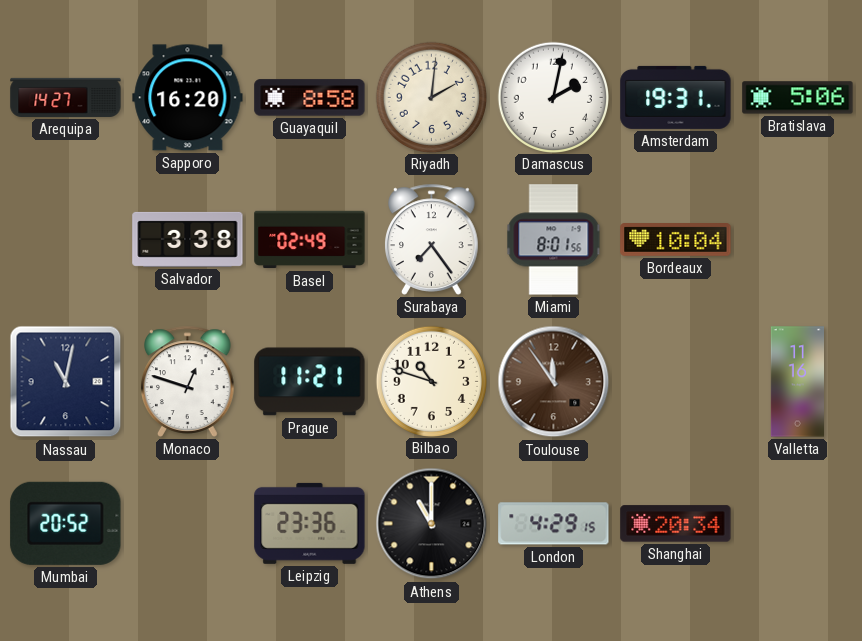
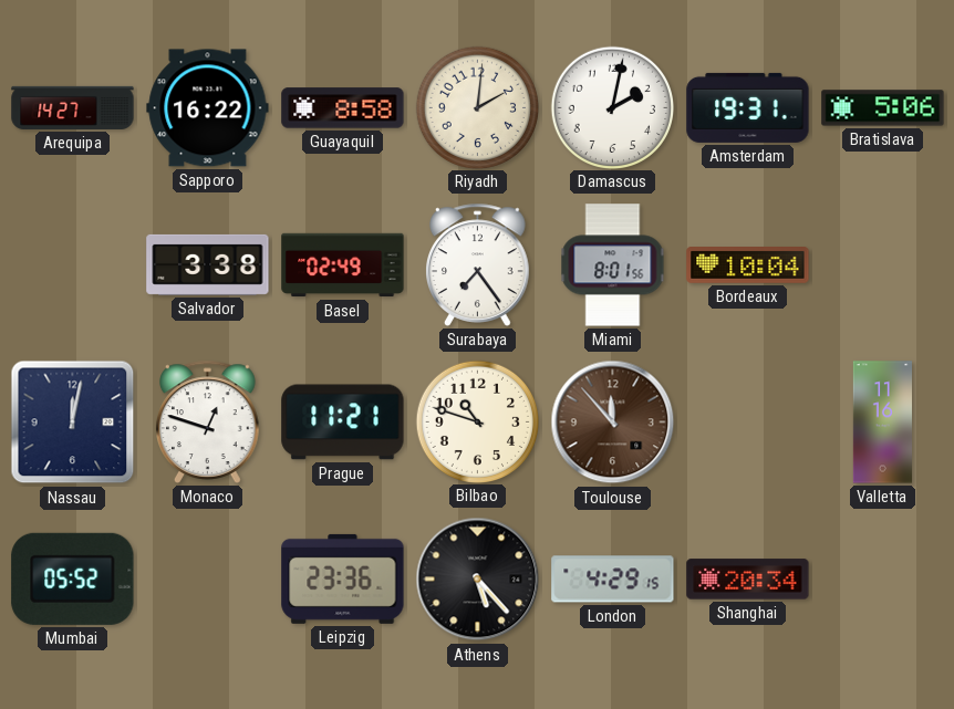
Sapporo: 16:20 -> 16:22 (208, 108)
Nassau: 11:02 -> 12:02 (73, 423)
Toulouse: 11:54 -> 11:53 (613, 423)
Mumbai: 20:52 -> 05:52 (73, 578)
Athens: 11:00 -> 5:23 (478, 580)
